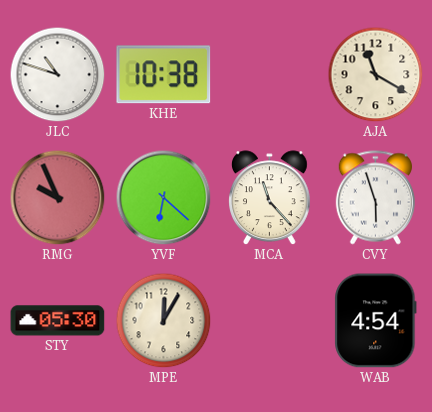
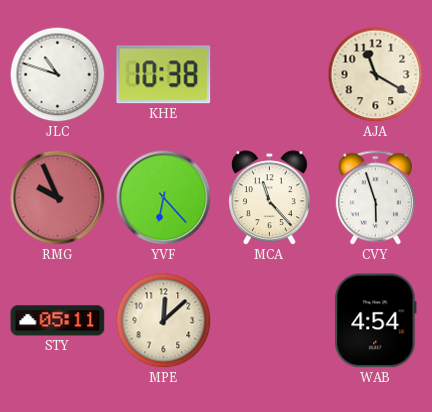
YVF: 6:22 -> 6:23 (164, 198)
STY: 05:30 -> 05:11 (58, 321)
MPE: 12:05 -> 12:08 (164, 321)
